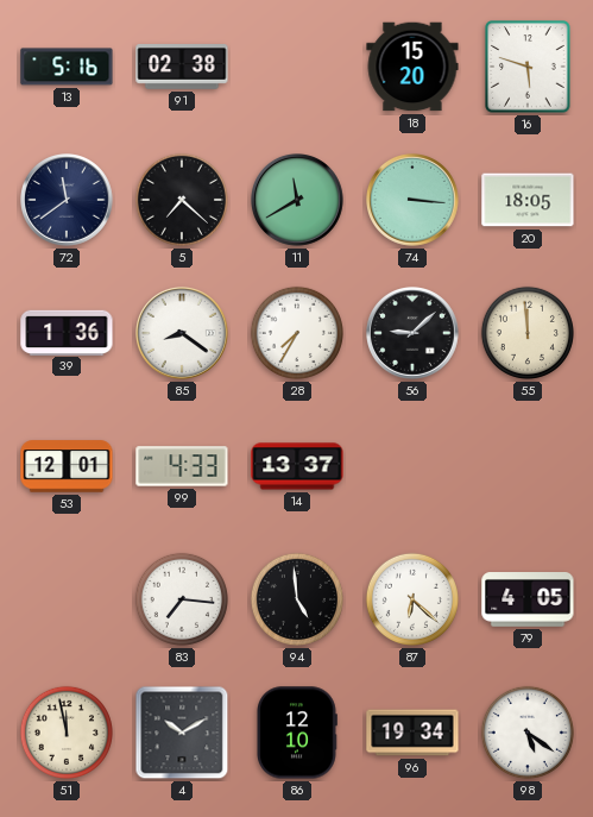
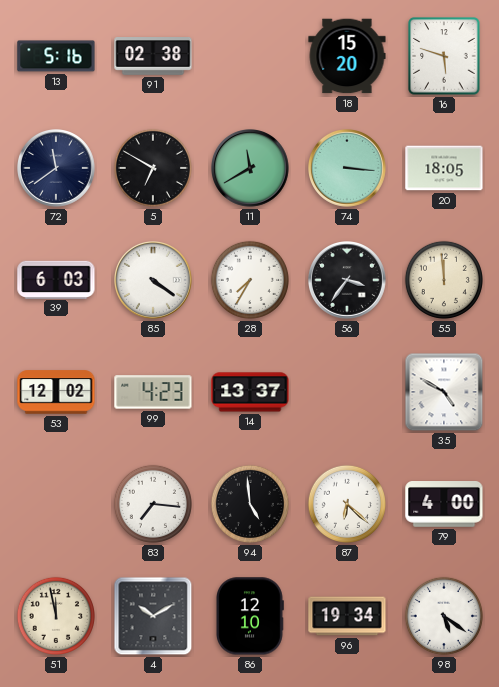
5: 7:22 -> 6:50 (153, 168)
39: 1:36 -> 6:03 (56, 279)
85: 8:21 -> 4:21 (154, 281)
56: 9:08 -> 3:36 (348, 281)
53: 12:01 -> 12:02 (56, 392)
99: 4:33 -> 4:23 (153, 392)
35: none -> 4:50 (444, 392)
79: 4:05 -> 4:00 (444, 505)
